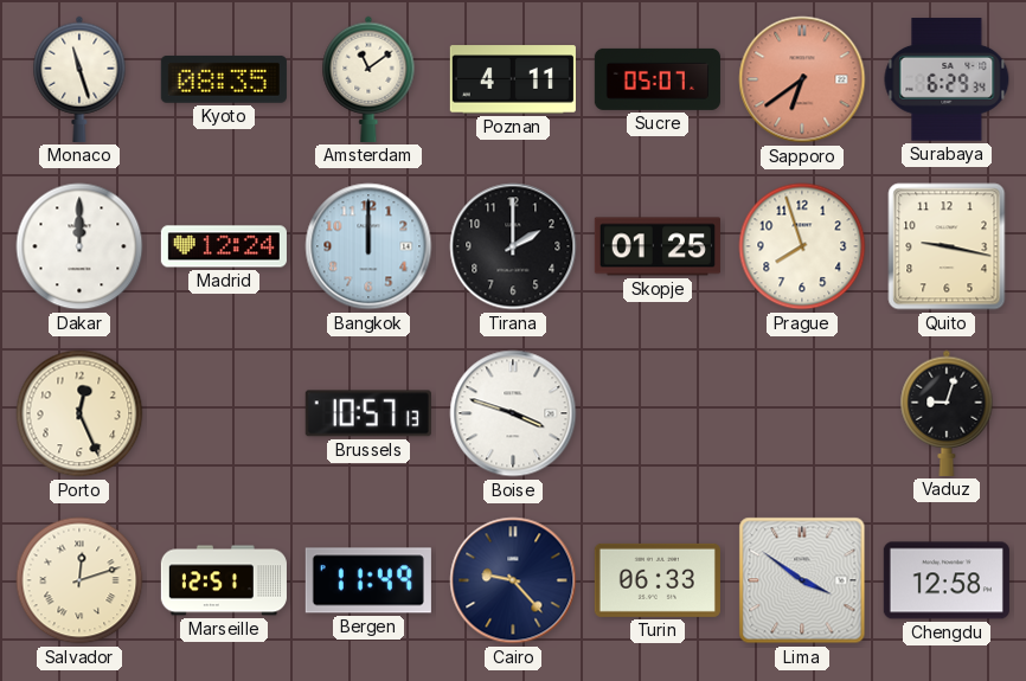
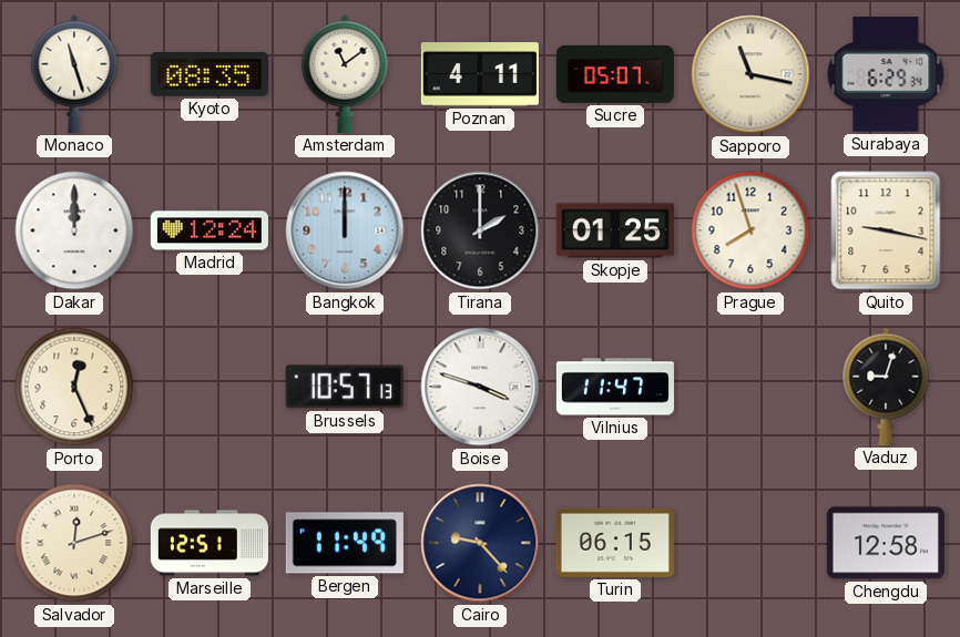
Sapporo: 6:39 -> 11:17 (750, 74)
Sapporo dial: salmon -> cream (750, 74)
Vilnius: none -> 11:47 (615, 387)
Turin: 06:33 -> 06:15 (615, 543)
Lima: 3:51 -> none (802, 580)
